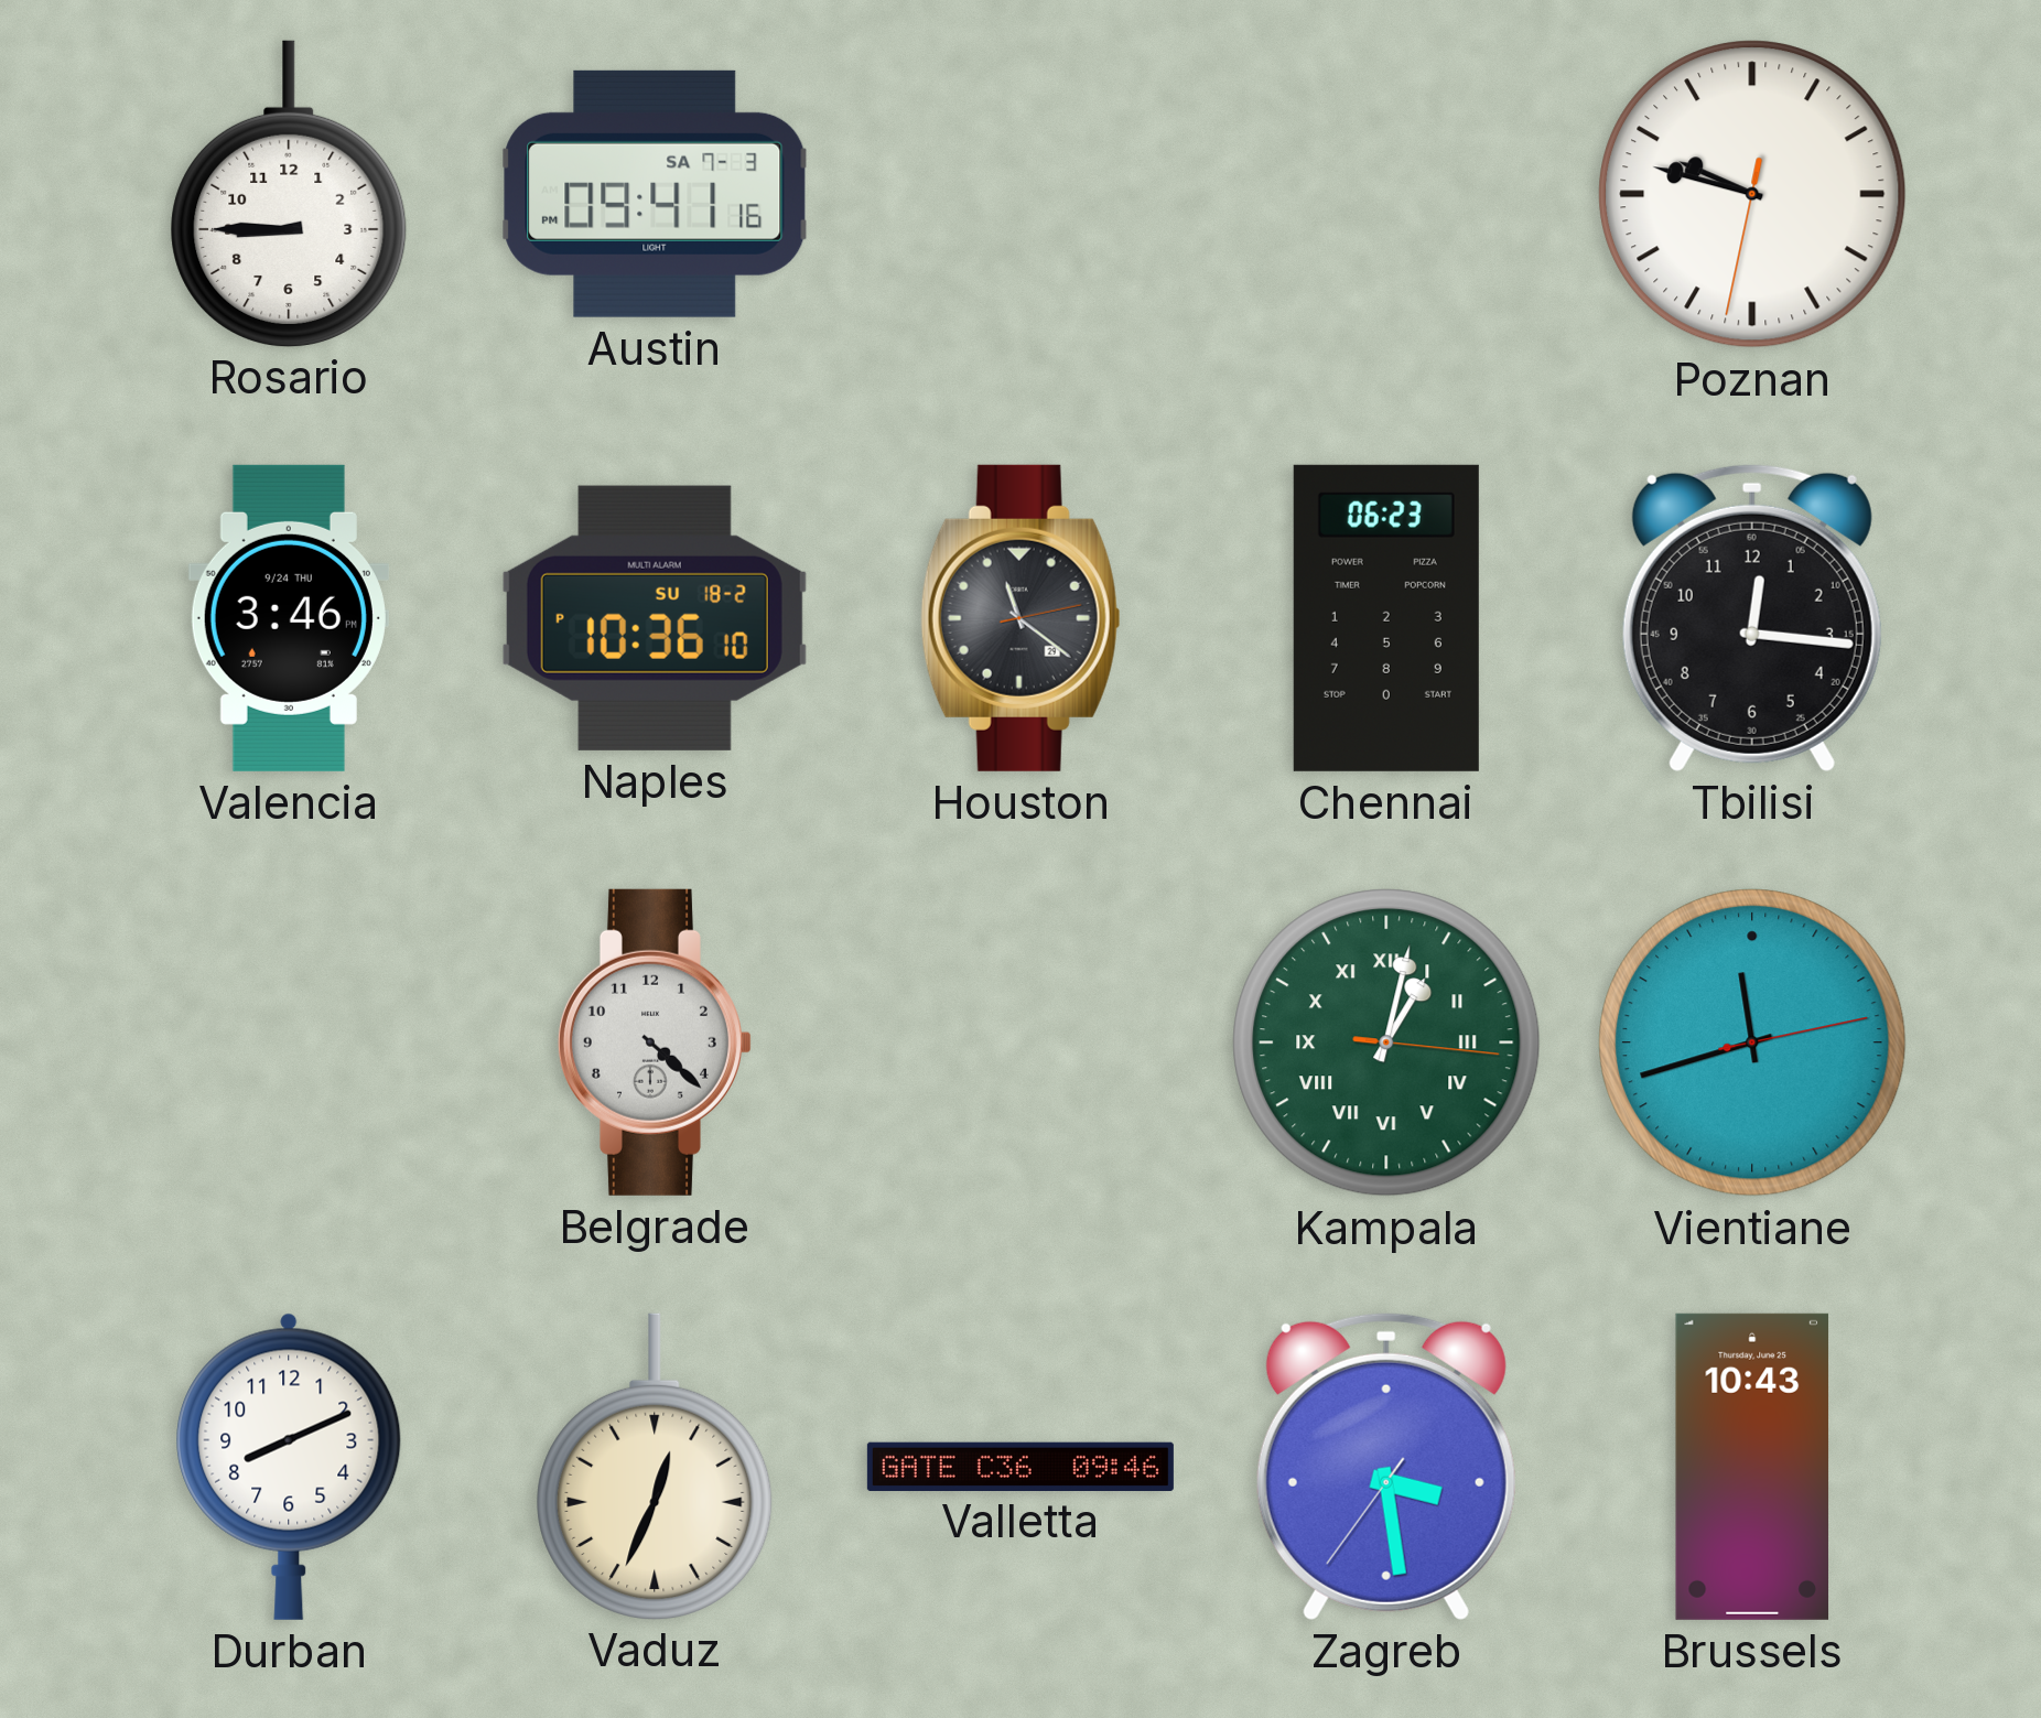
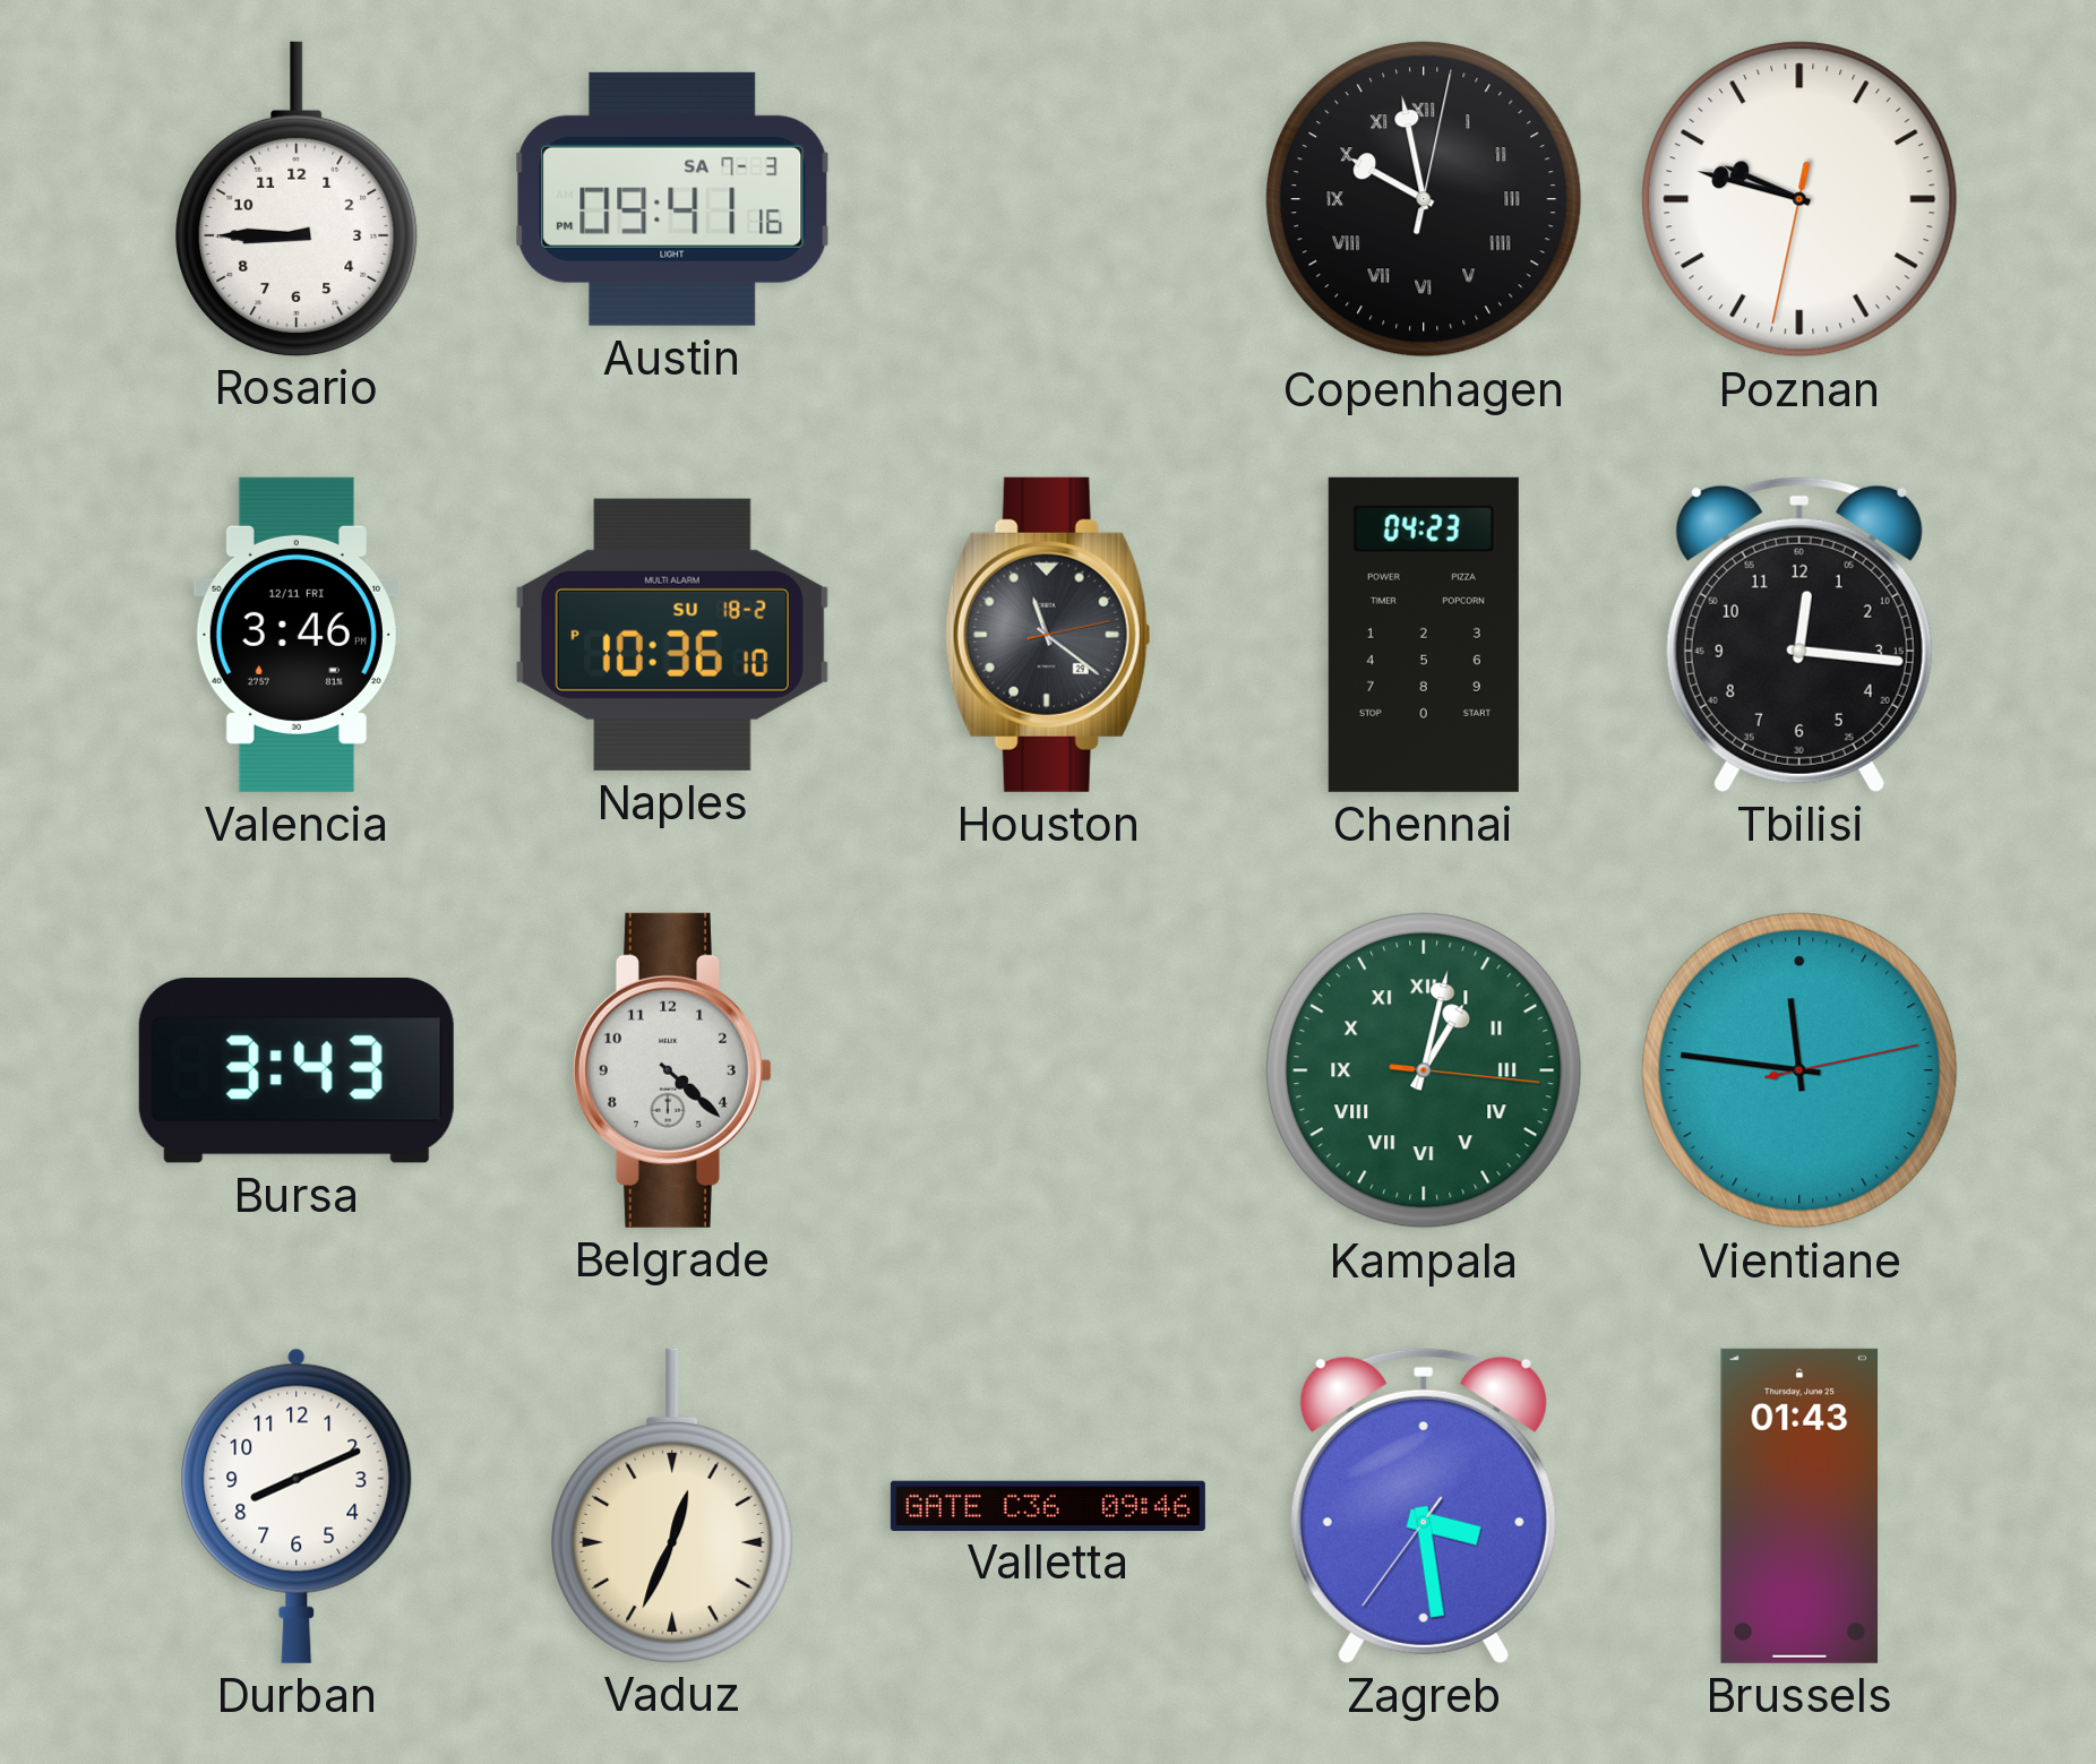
Copenhagen: none -> 9:58 (1424, 199)
Valencia date: 9/24 THU -> 12/11 FRI (297, 635)
Chennai: 06:23 -> 04:23 (1424, 635)
Bursa: none -> 3:43 (297, 1072)
Vientiane: 11:42 -> 11:46 (1799, 1070)
Brussels: 10:43 -> 01:43 (1799, 1506)
